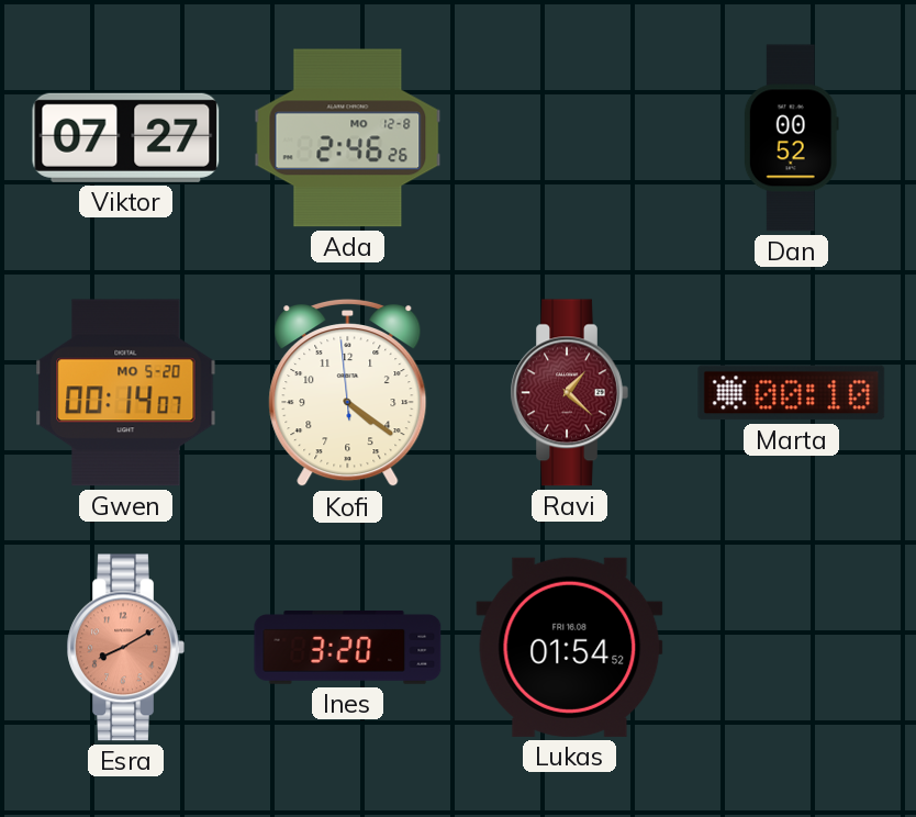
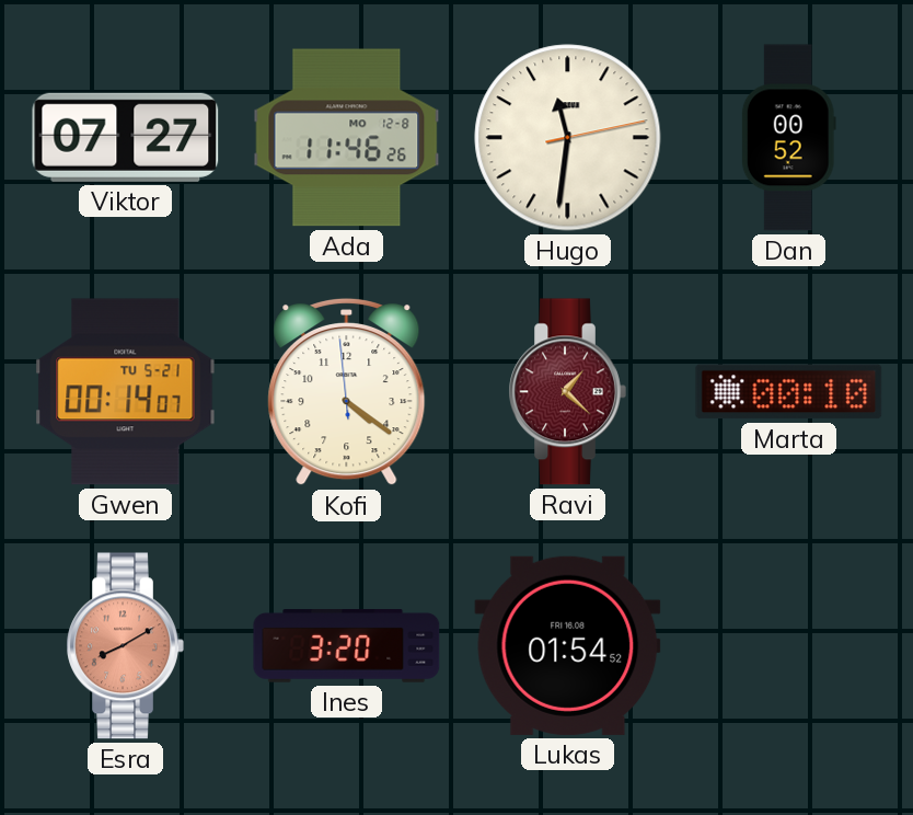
Ada: 2:46 -> 11:46 (347, 138)
Hugo: none -> 11:31 (568, 138)
Gwen date: MO 5-20 -> TU 5-21 (126, 392)
